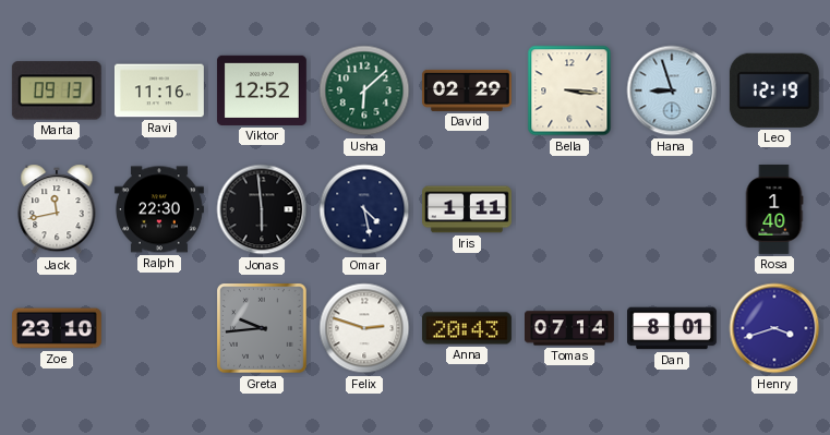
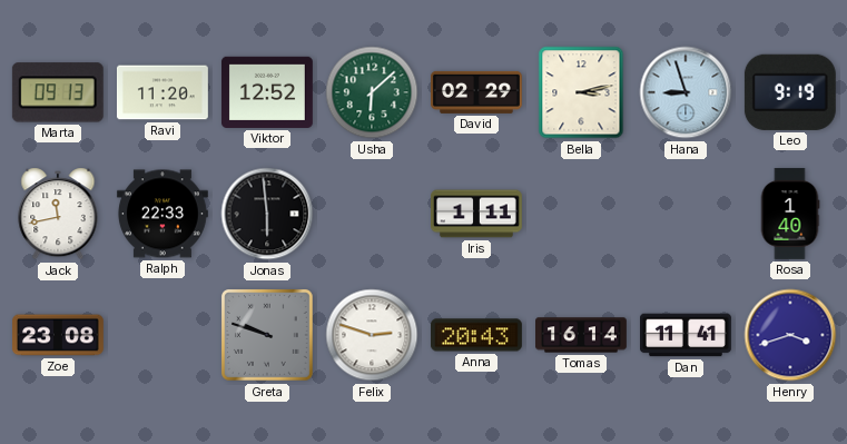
Ravi: 11:16 -> 11:20 (162, 92)
Bella: 3:16 -> 3:13 (581, 92)
Leo: 12:19 -> 9:19 (790, 92)
Ralph: 22:30 -> 22:33 (162, 214)
Omar: 4:28 -> none (364, 209)
Zoe: 23:10 -> 23:08 (59, 335)
Greta: 9:44 -> 9:48 (268, 336)
Tomas: 07:14 -> 16:14 (582, 335)
Dan: 8:01 -> 11:41 (687, 335)
